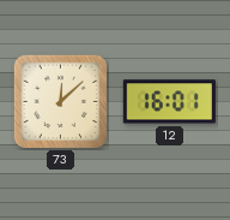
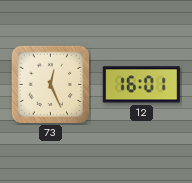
73: 12:08 -> 12:26 (51, 85)
